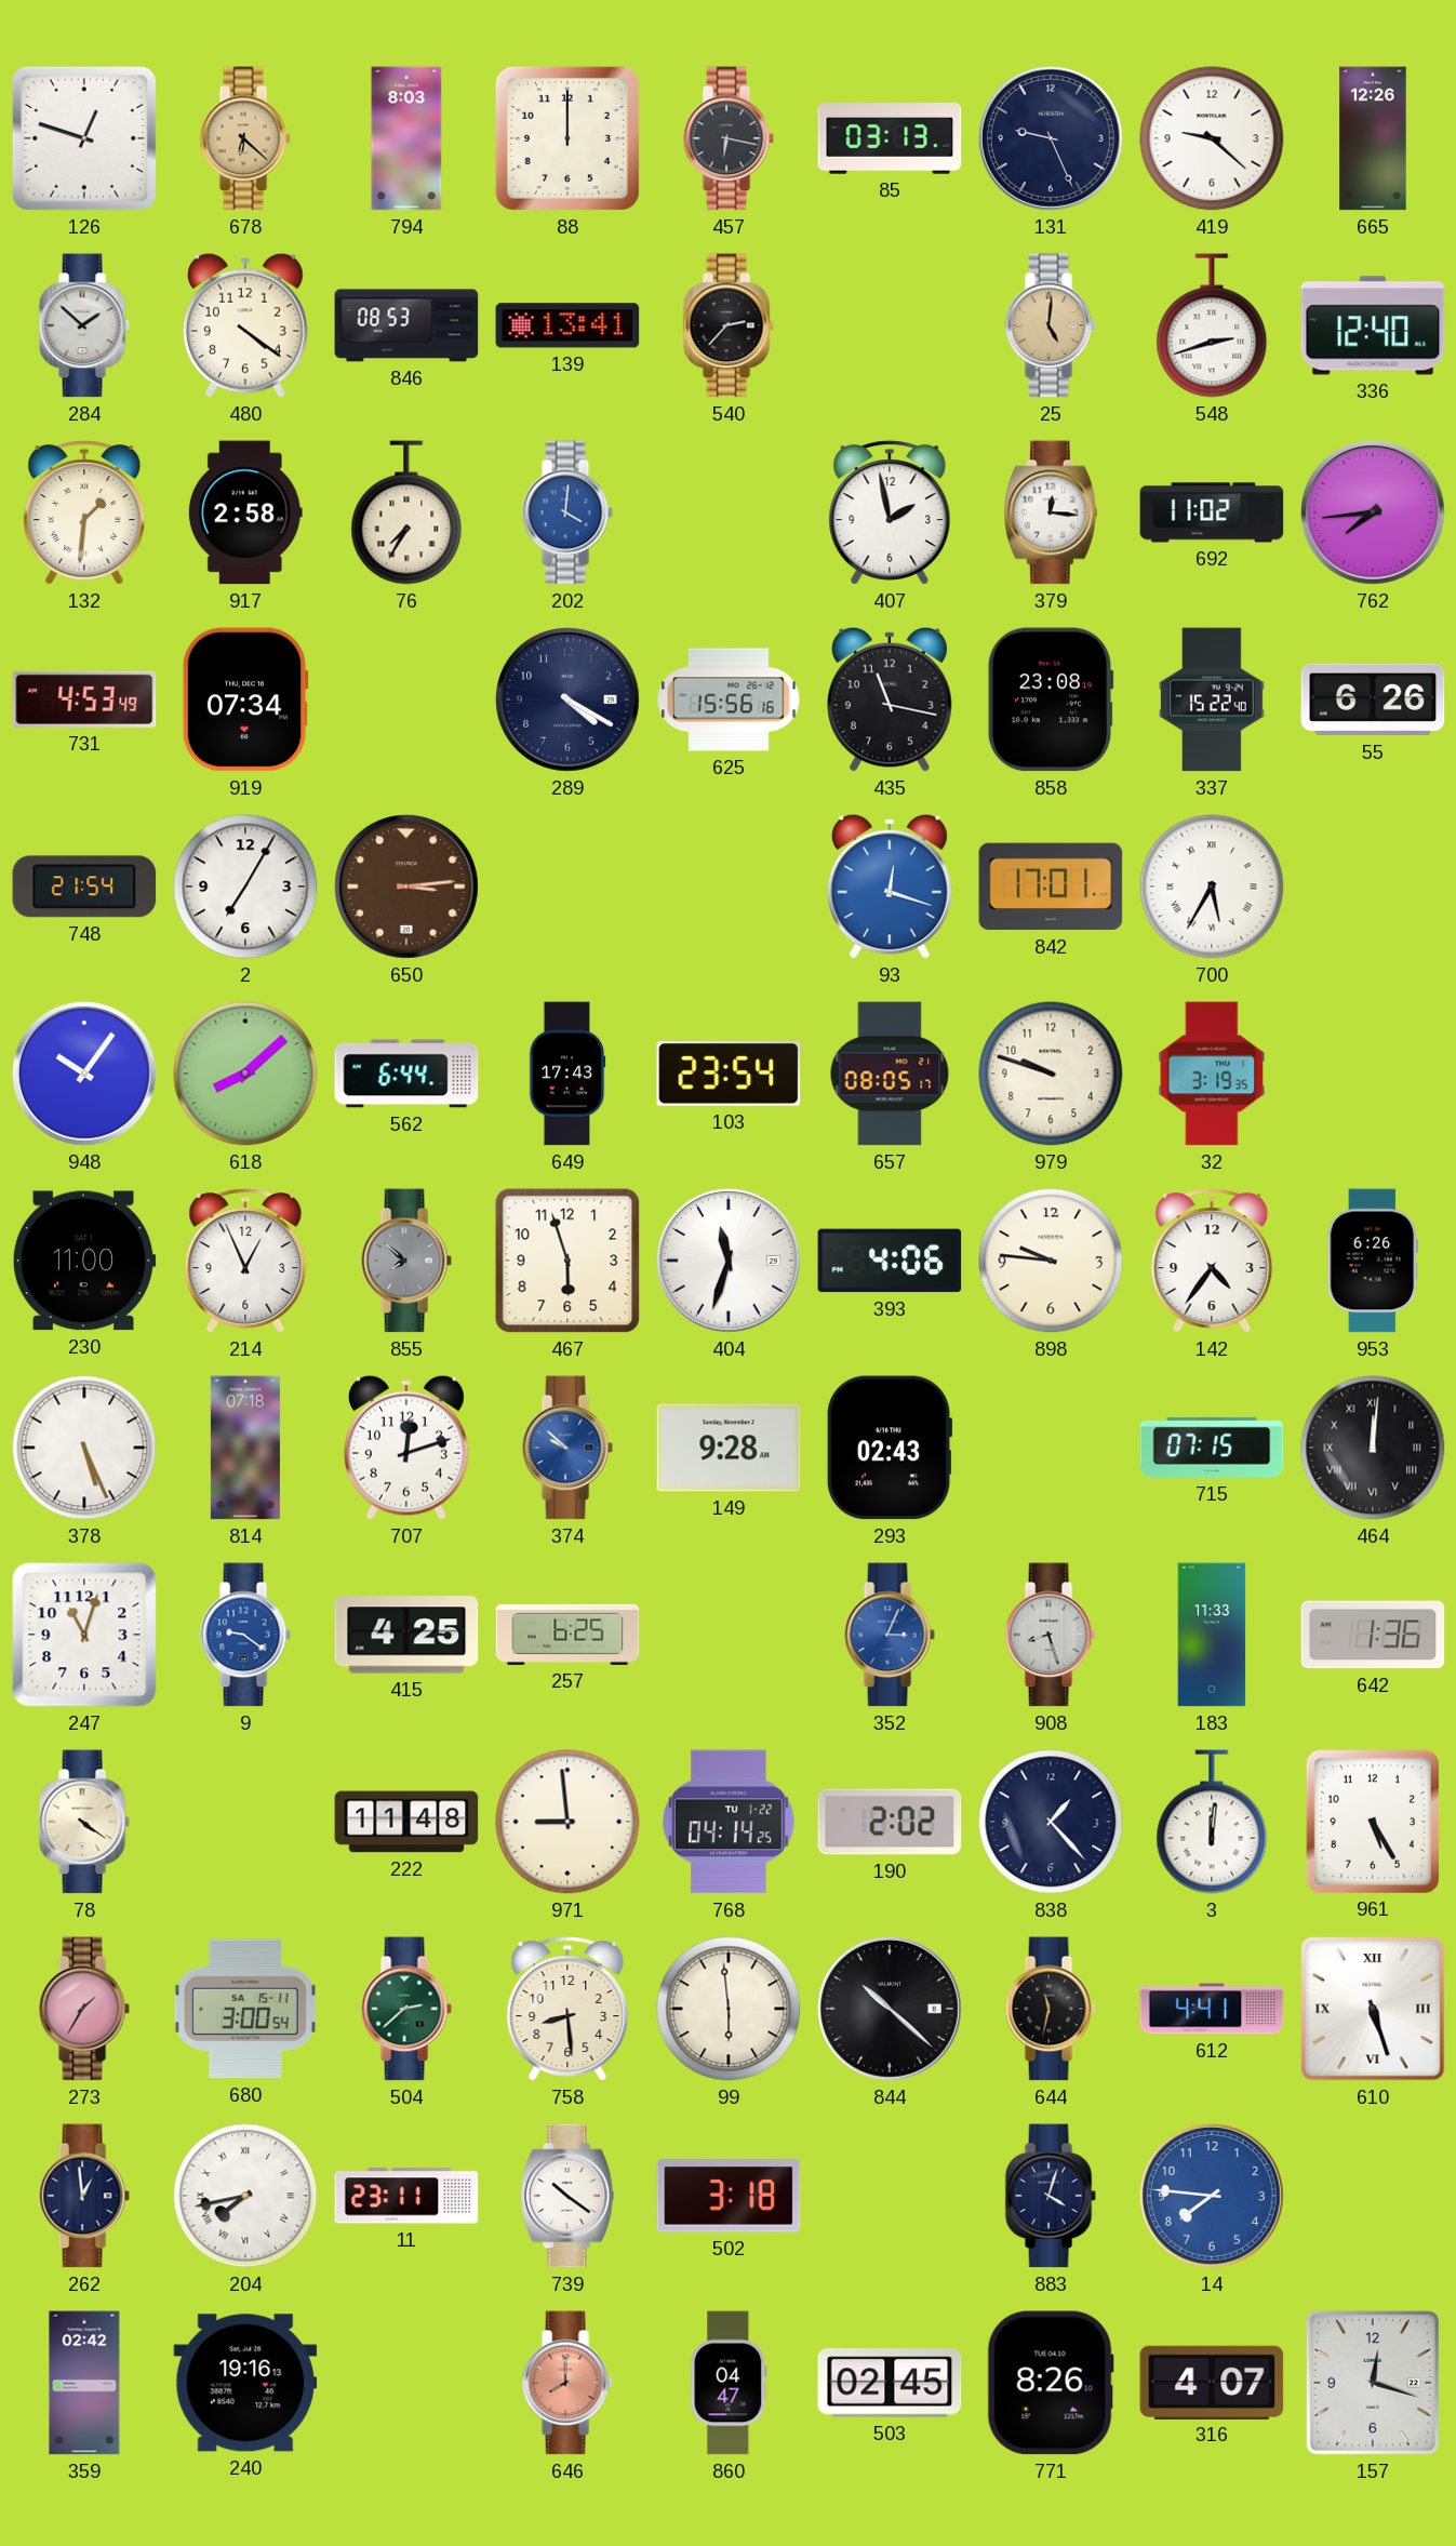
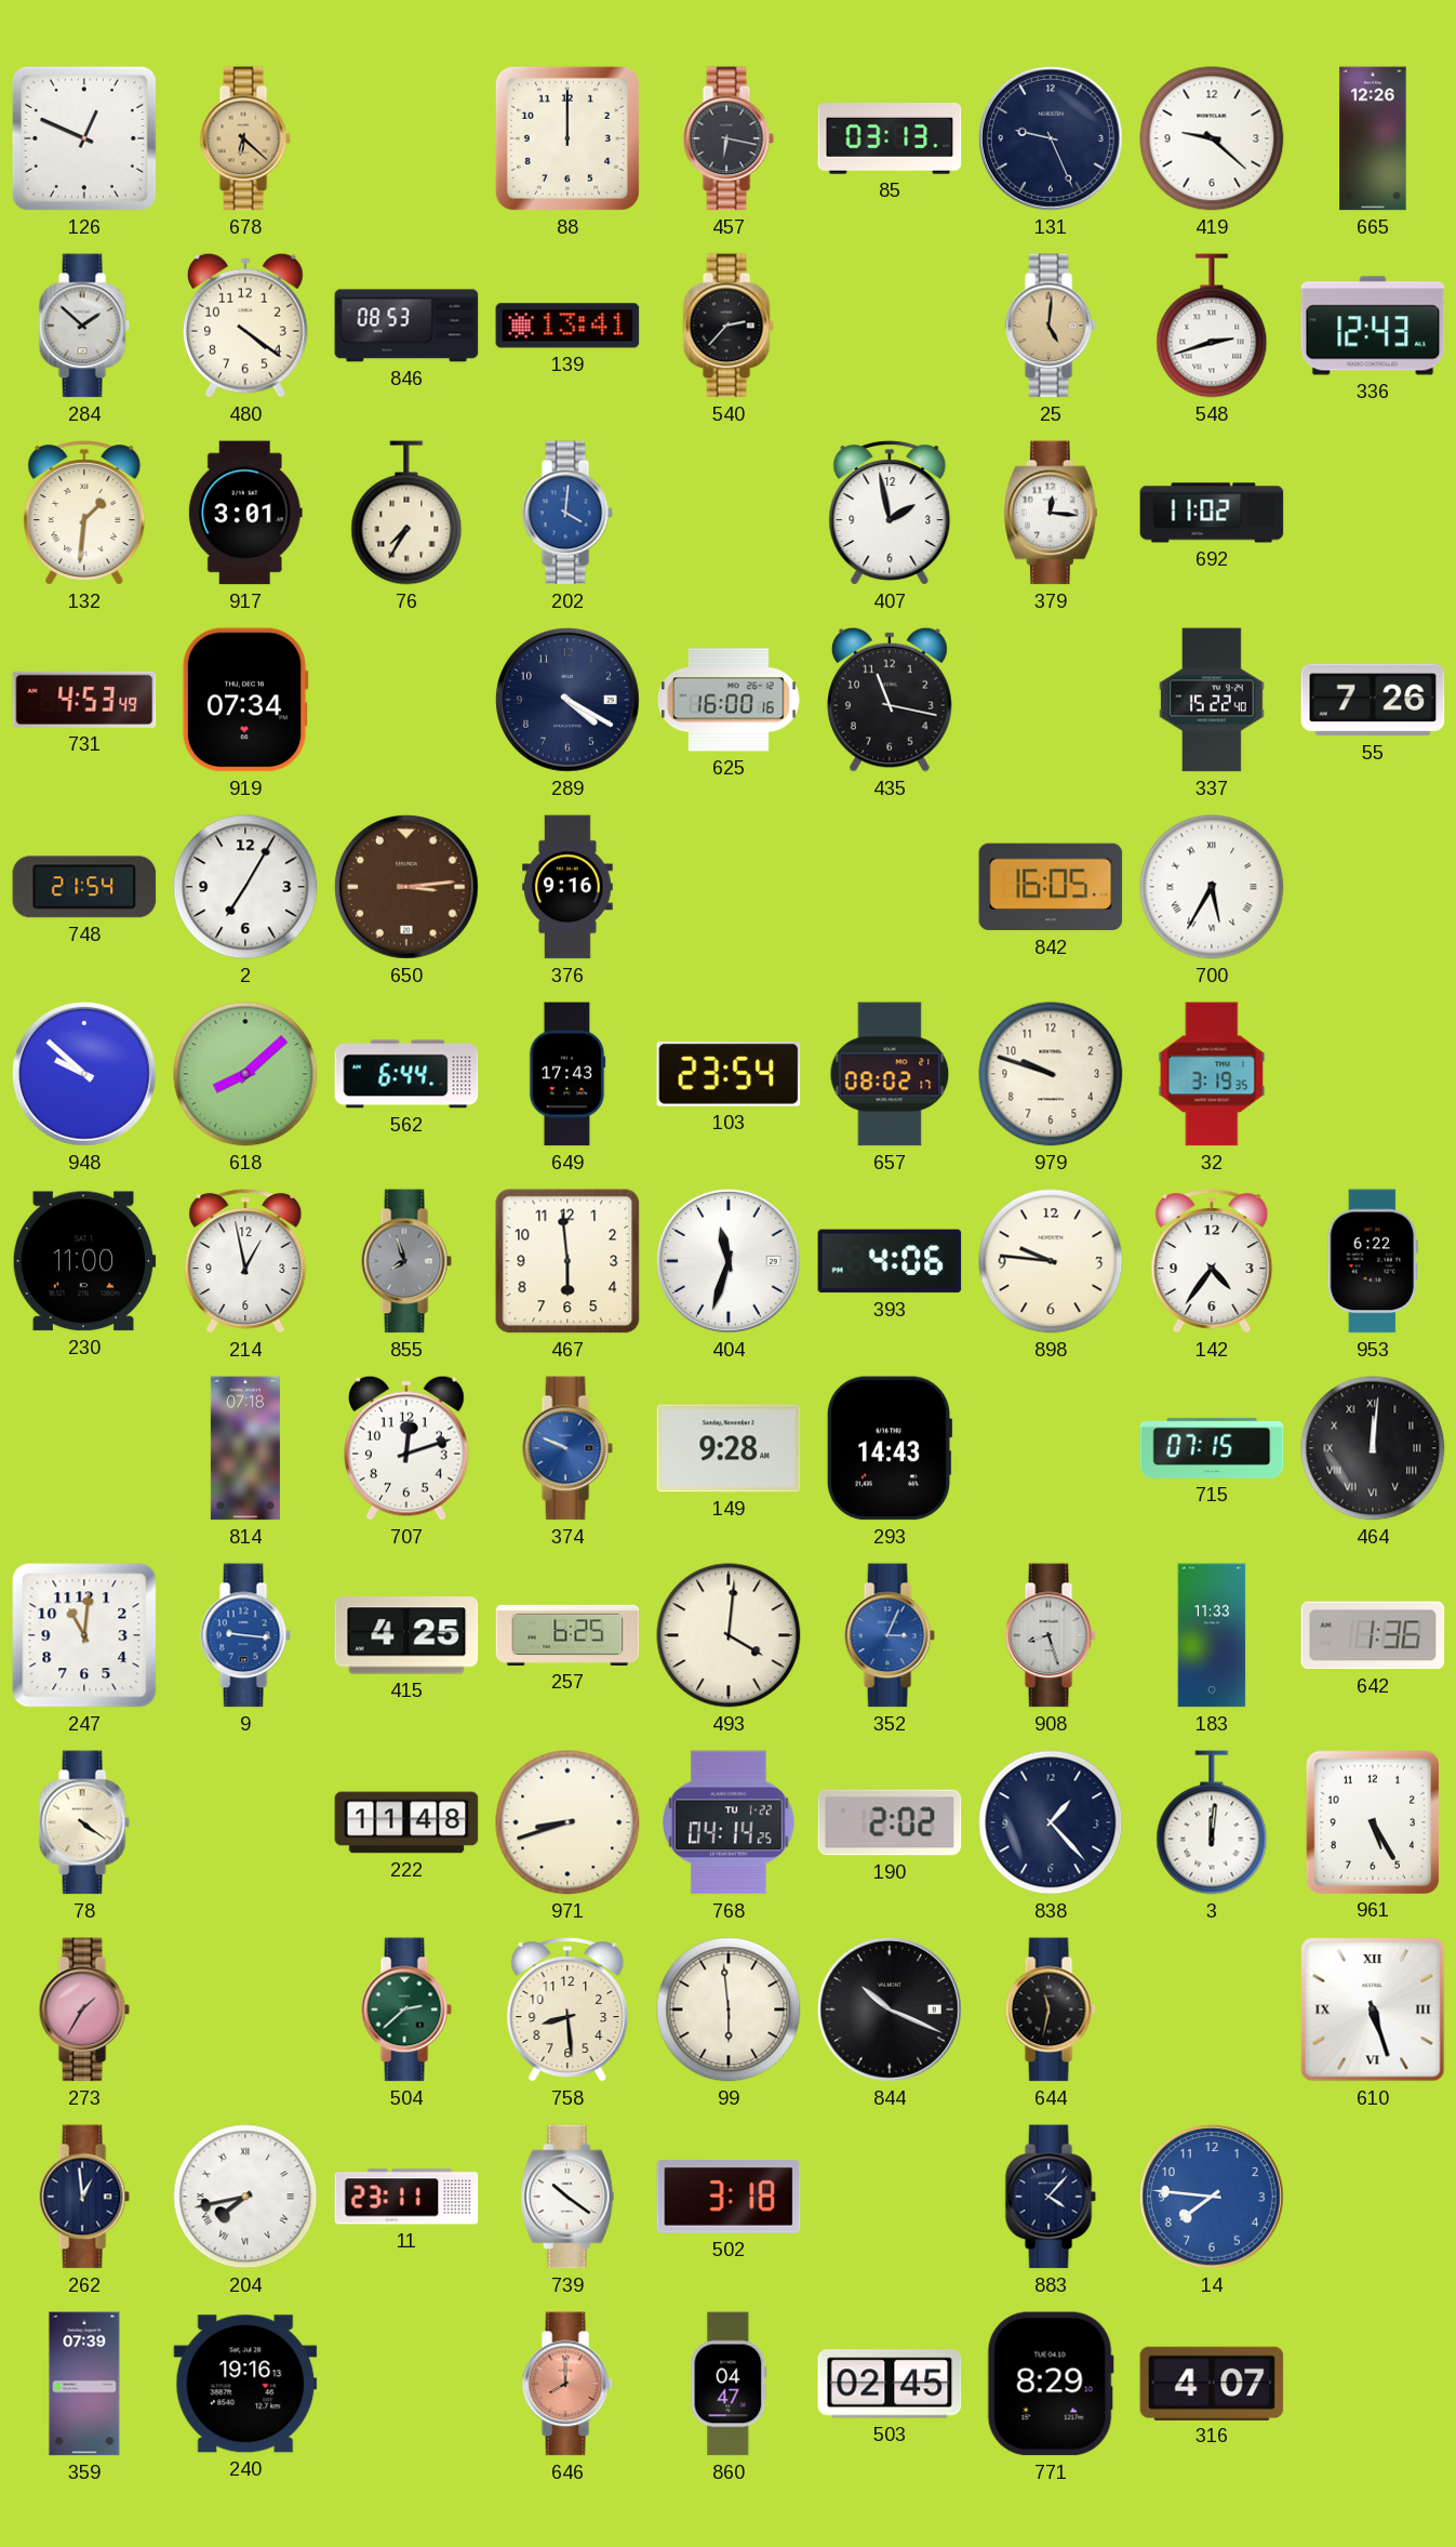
126: 12:48 -> 12:49 (84, 138)
794: 8:03 -> none (406, 138)
336: 12:40 -> 12:43 (1373, 326)
917: 2:58 -> 3:01 (245, 513)
762: 7:44 -> none (1373, 512)
625: 15:56 -> 16:00 (729, 700)
858: 23:08 -> none (1051, 699)
55: 6:26 -> 7:26 (1373, 700)
376: none -> 9:16 (567, 887)
93: 12:18 -> none (890, 887)
842: 17:01 -> 16:05 (1051, 887)
948: 10:06 -> 9:52 (84, 1074)
657: 08:05 -> 08:02 (890, 1074)
214: 12:56 -> 12:58 (245, 1261)
855: 7:52 -> 7:57 (406, 1261)
467: 5:57 -> 5:59 (567, 1261)
953: 6:26 -> 6:22 (1372, 1261)
378: 5:26 -> none (84, 1448)
374: 9:52 -> 9:49 (567, 1448)
293: 02:43 -> 14:43 (890, 1448)
247: 11:03 -> 11:01 (84, 1635)
9: 9:21 -> 9:16 (245, 1635)
493: none -> 4:01 (729, 1635)
971: 8:59 -> 8:42 (567, 1822)
680: 3:00 -> none (245, 2009)
844: 10:22 -> 10:19 (890, 2009)
612: 4:41 -> none (1212, 2009)
883: 4:03 -> 4:07 (1051, 2197)
359: 02:42 -> 07:39 (84, 2384)
771: 8:26 -> 8:29 (1051, 2384)
157: 12:18 -> none (1373, 2383)
